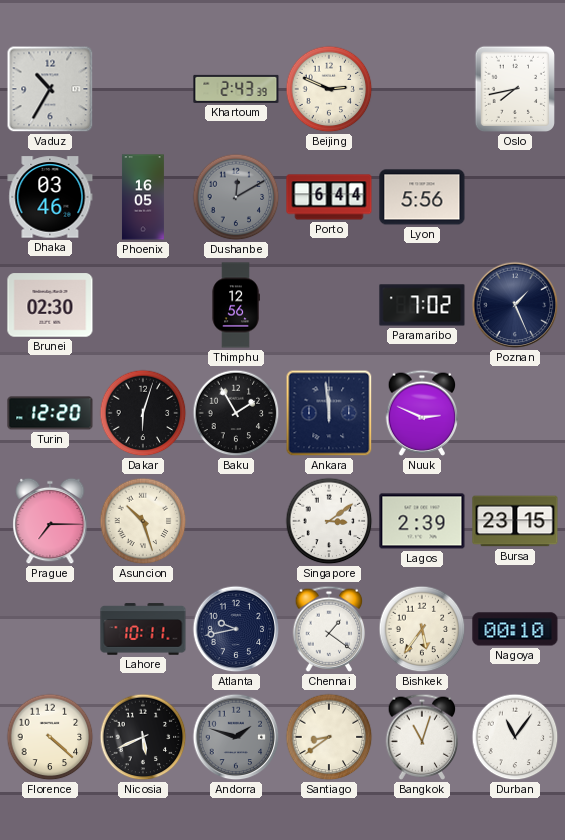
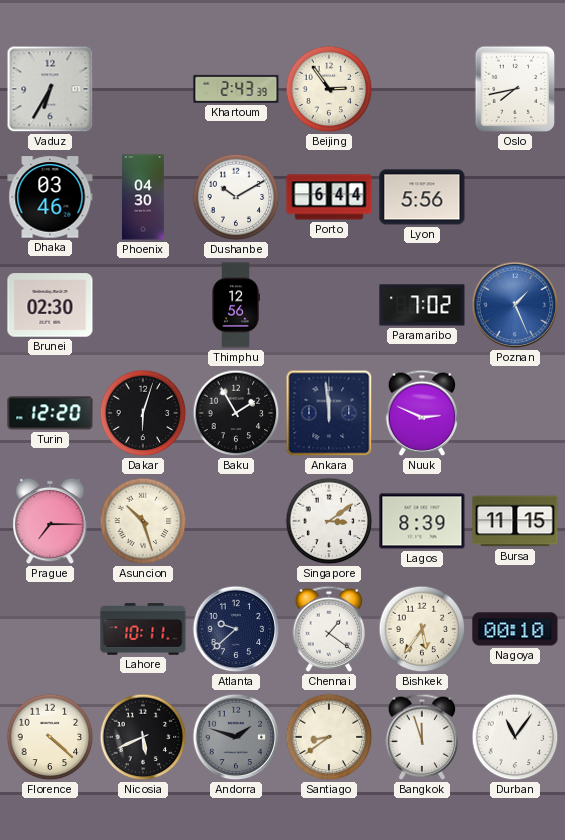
Vaduz: 10:35 -> 6:35 (50, 89)
Beijing: 2:49 -> 2:54 (329, 89)
Phoenix: 16:05 -> 04:30 (143, 197)
Dushanbe: 12:10 -> 10:10 (236, 197)
Dushanbe dial: grey -> white (236, 197)
Poznan dial: navy -> blue (515, 305)
Lagos: 2:39 -> 8:39 (422, 521)
Bursa: 23:15 -> 11:15 (515, 521)
Atlanta: 9:43 -> 9:38 (236, 629)
Bangkok: 11:03 -> 11:57 (422, 737)
